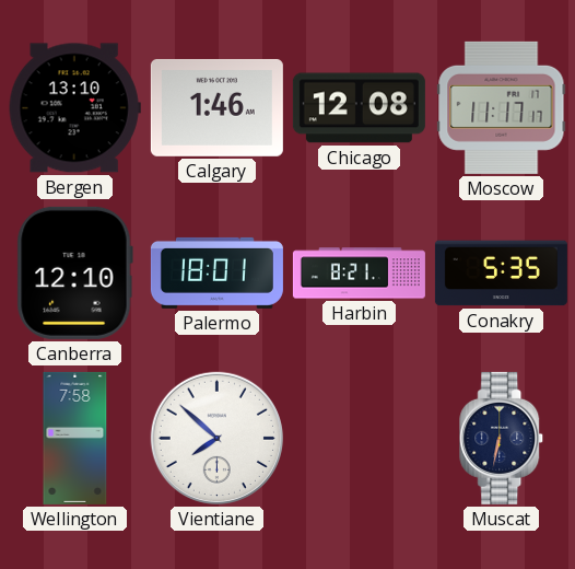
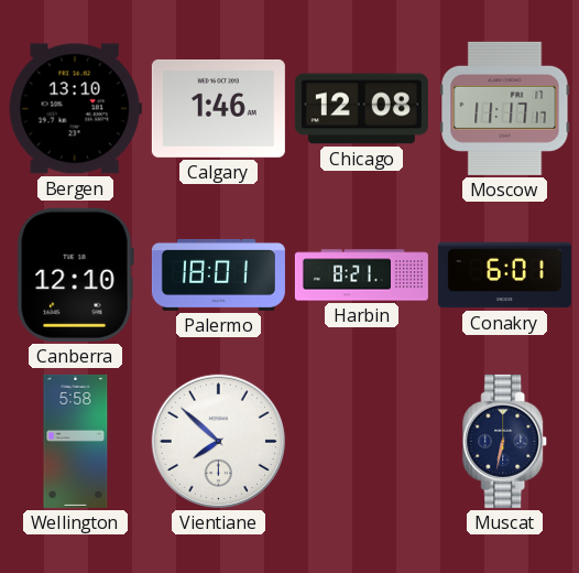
Conakry: 5:35 -> 6:01 (504, 275)
Wellington: 7:58 -> 5:58 (76, 441)
